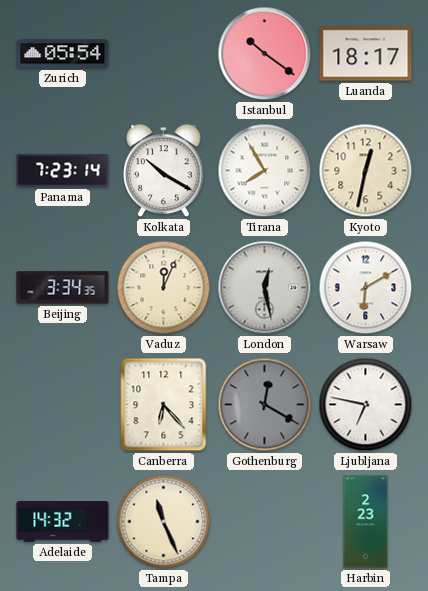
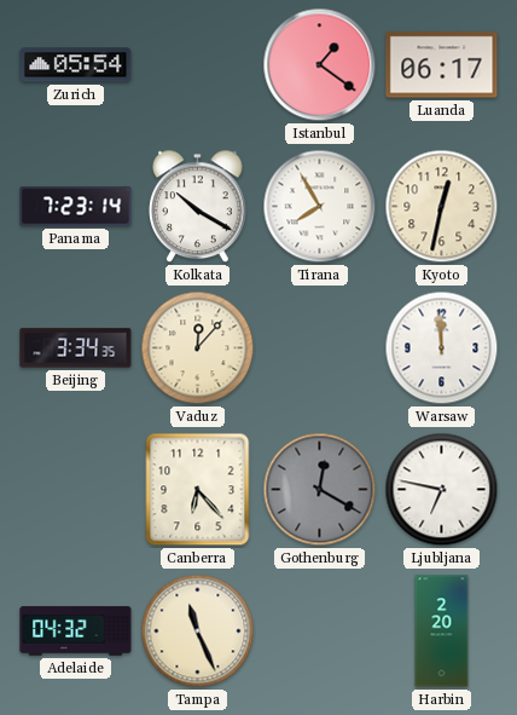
Istanbul: 10:21 -> 1:21 (320, 65)
Luanda: 18:17 -> 06:17 (442, 65)
Vaduz: 12:04 -> 12:07 (198, 348)
London: 12:28 -> none (265, 288)
Warsaw: 6:10 -> 11:59 (442, 348)
Adelaide: 14:32 -> 04:32 (76, 632)
Harbin: 2:23 -> 2:20 (442, 632)
